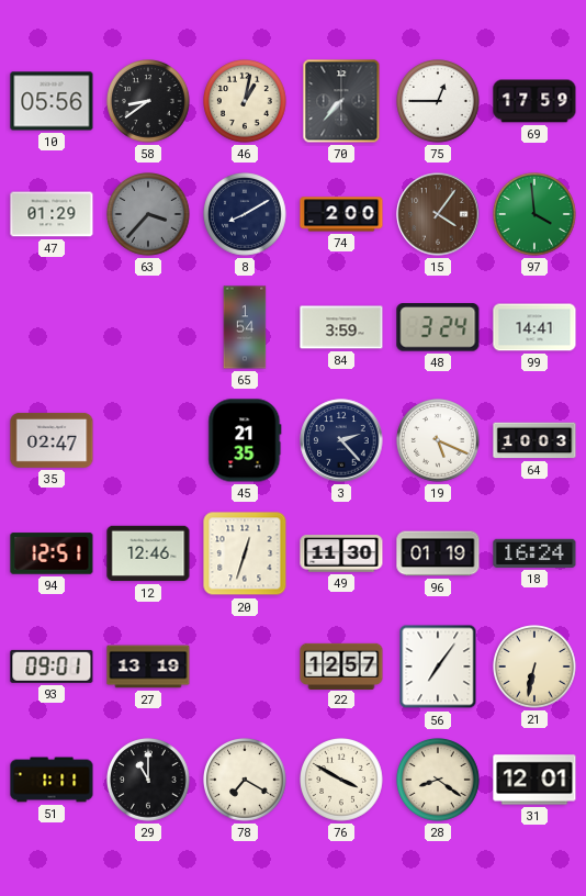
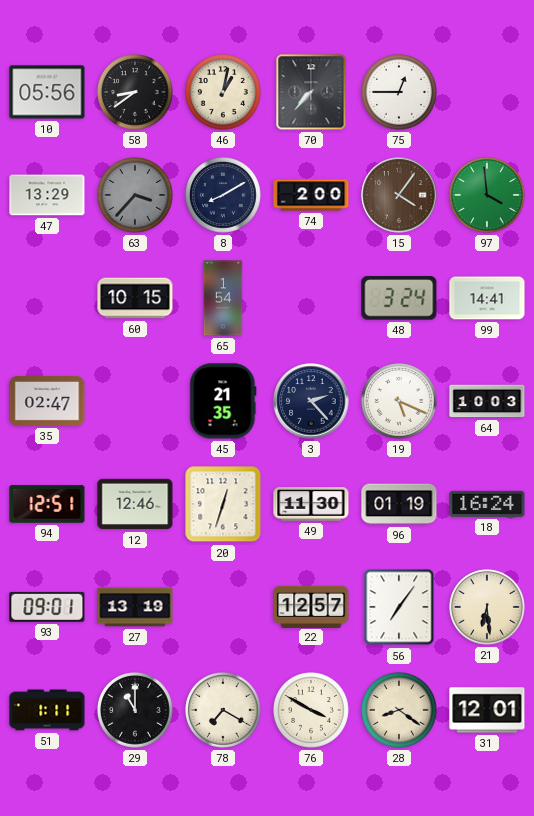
69: 17:59 -> none (534, 101)
47: 01:29 -> 13:29 (47, 195)
60: none -> 10:15 (135, 298)
84: 3:59 -> none (341, 327)
21: 6:32 -> 6:29 (488, 608)
